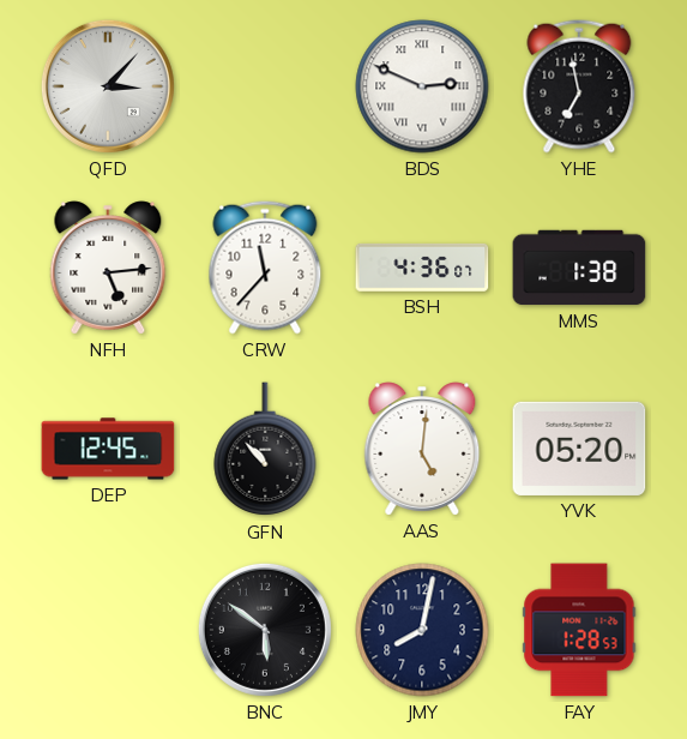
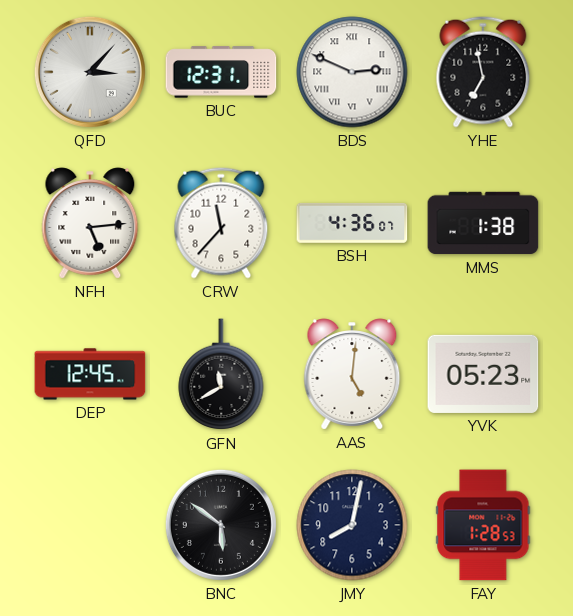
BUC: none -> 12:31 (221, 72)
GFN: 10:53 -> 11:40 (221, 375)
YVK: 05:20 -> 05:23 (483, 374)
